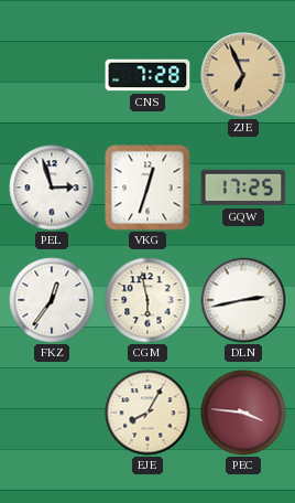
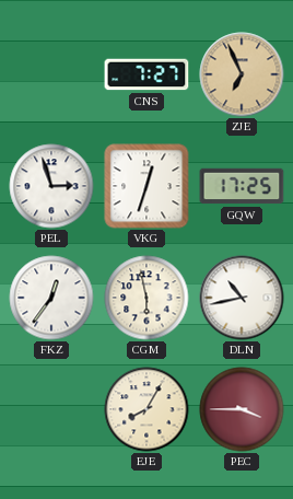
CNS: 7:28 -> 7:27 (146, 74)
DLN: 2:43 -> 10:43 (242, 298)
PEC: 3:46 -> 3:45 (242, 409)
